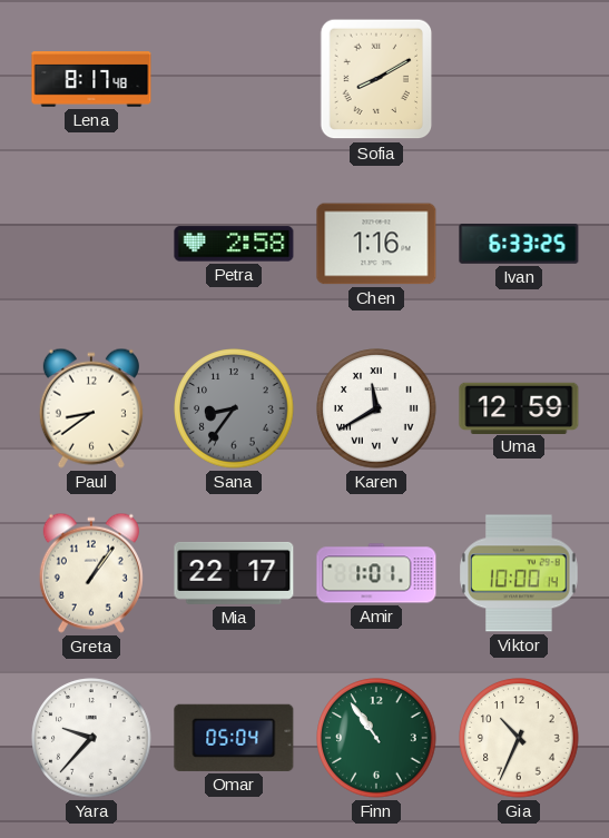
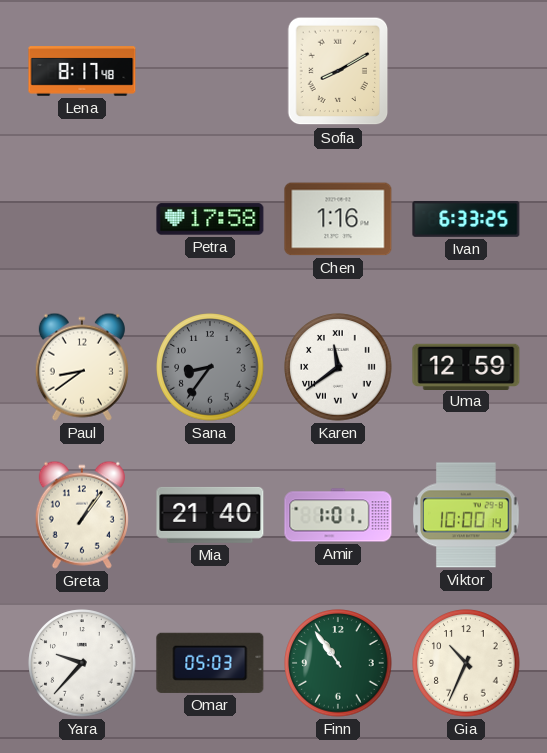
Petra: 2:58 -> 17:58 (210, 219)
Karen: 11:40 -> 11:39 (338, 367)
Mia: 22:17 -> 21:40 (210, 515)
Omar: 05:04 -> 05:03 (210, 663)
